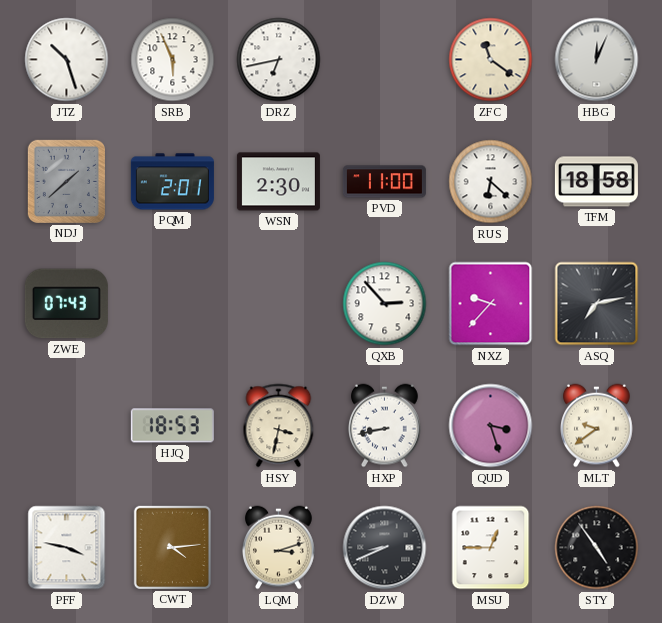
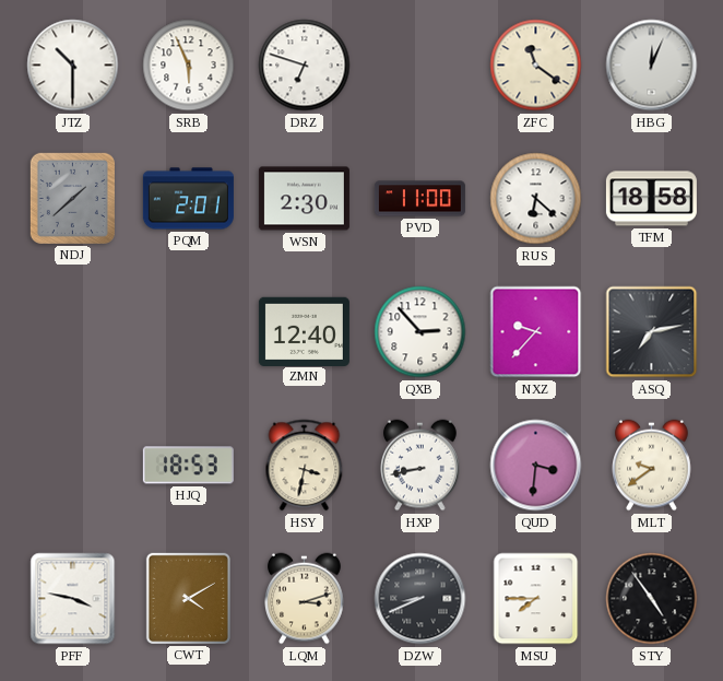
JTZ: 10:27 -> 10:30 (73, 66)
DRZ: 6:43 -> 6:48 (305, 66)
ZWE: 07:43 -> none (66, 304)
ZMN: none -> 12:40 (304, 331)
QUD: 3:27 -> 3:31 (536, 466)
CWT: 4:14 -> 4:10 (188, 598)
MSU: 12:45 -> 7:45 (536, 599)
